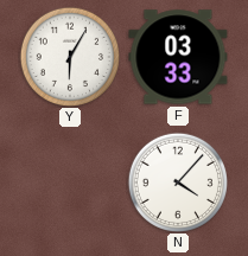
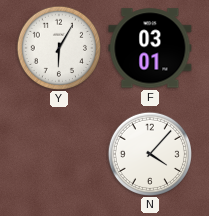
F: 03:33 -> 03:01 (150, 48)
